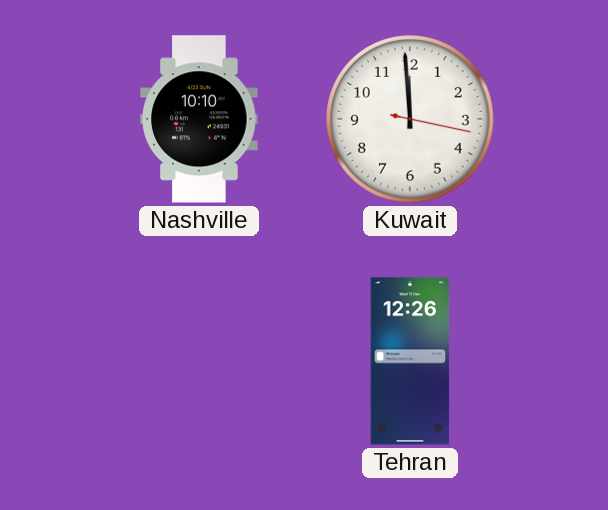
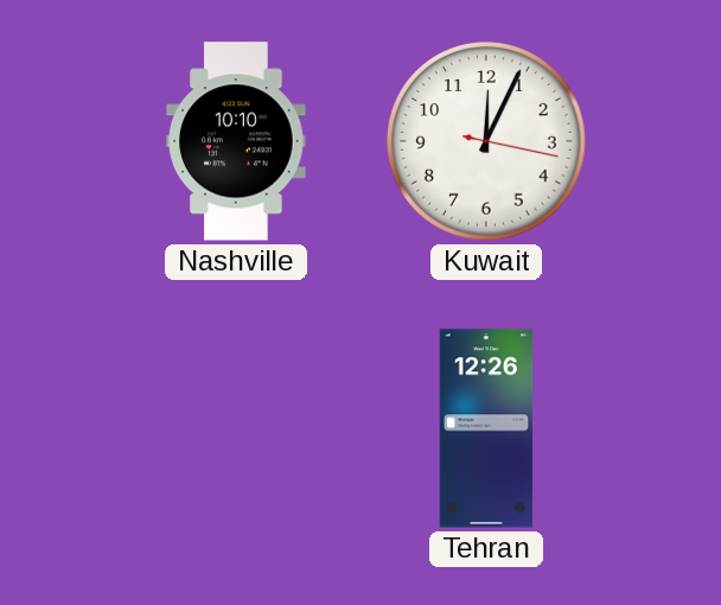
Kuwait: 11:59 -> 12:04 (487, 142)
